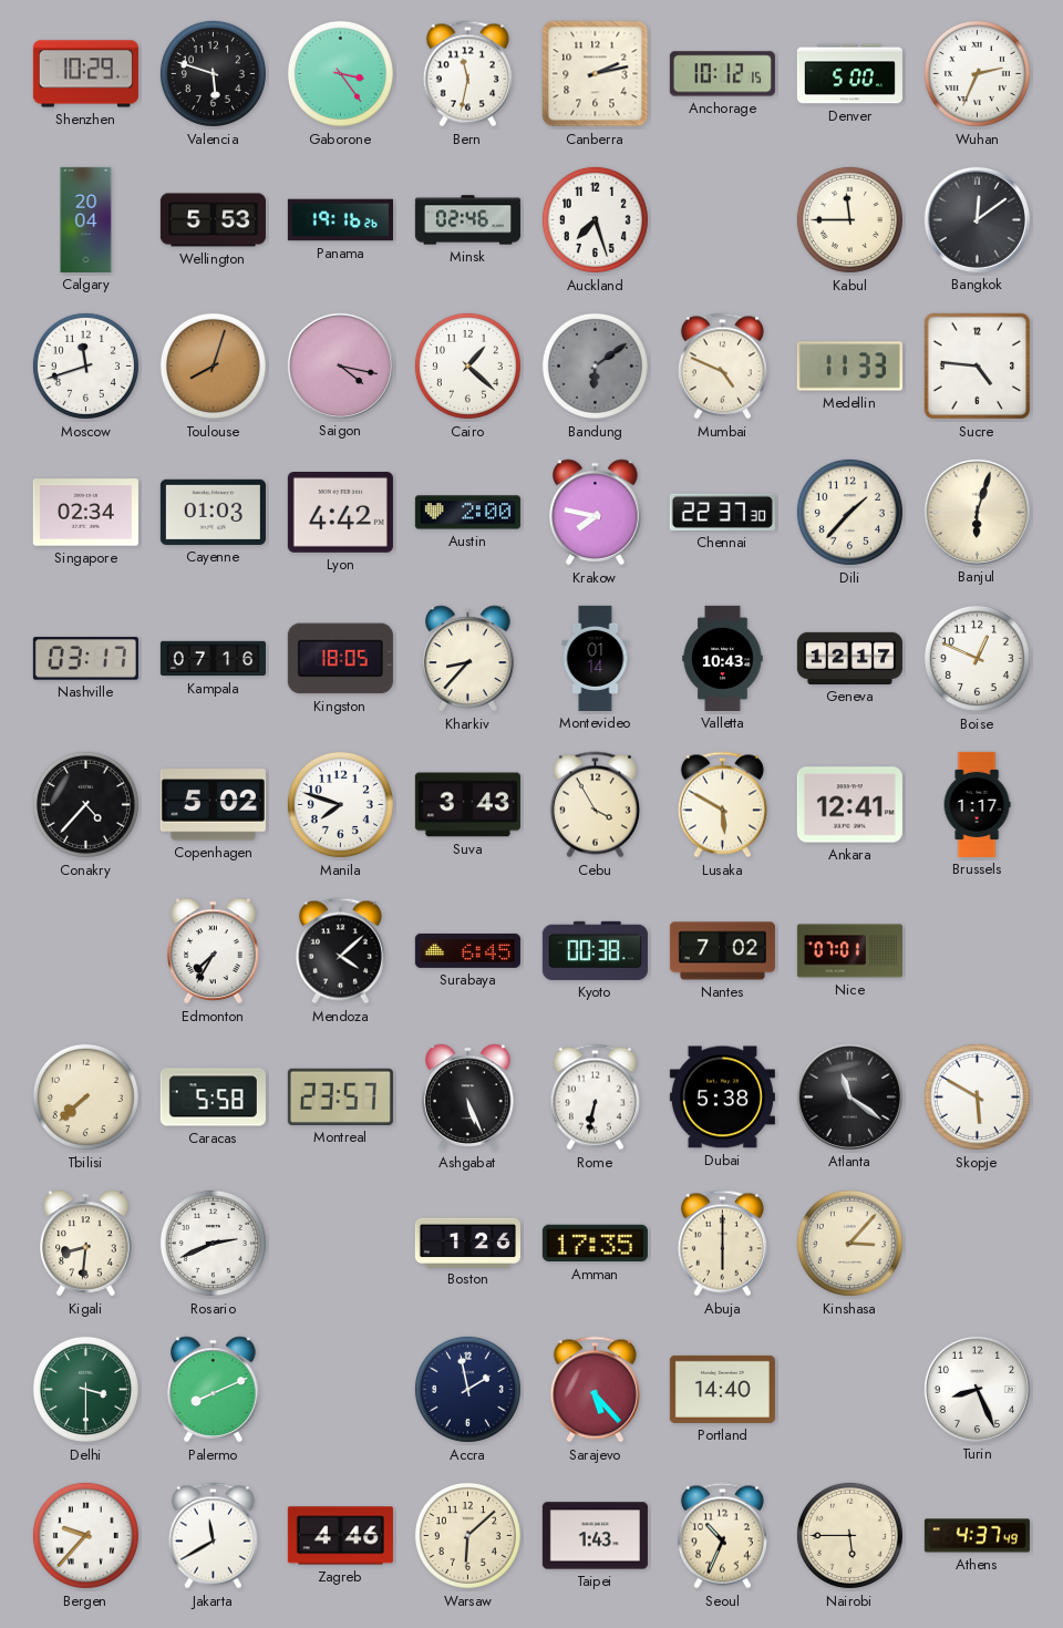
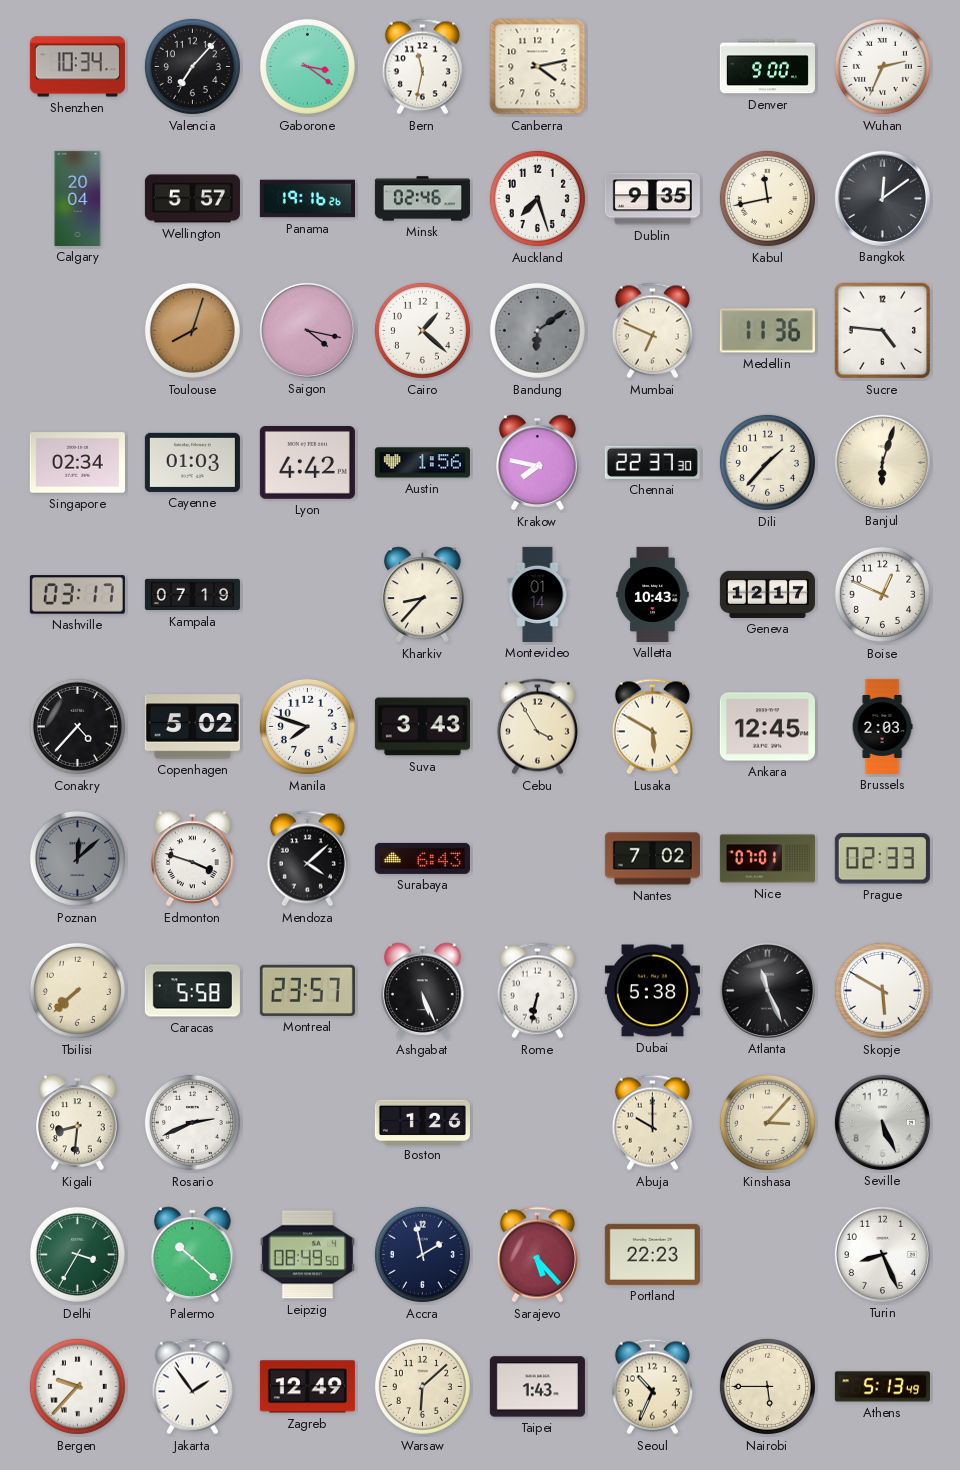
Shenzhen: 10:29 -> 10:34 (77, 67)
Valencia: 5:48 -> 7:07 (192, 66)
Gaborone: 3:24 -> 3:21 (307, 66)
Canberra: 2:13 -> 4:13 (538, 67)
Anchorage: 10:12 -> none (722, 74)
Denver: 5:00 -> 9:00 (767, 67)
Wellington: 5:53 -> 5:57 (192, 199)
Dublin: none -> 9:35 (652, 199)
Kabul: 11:45 -> 11:43 (767, 198)
Moscow: 11:42 -> none (85, 365)
Mumbai: 4:49 -> 6:49 (652, 331)
Medellin: 11:33 -> 11:36 (767, 331)
Austin: 2:00 -> 1:56 (422, 463)
Kampala: 07:16 -> 07:19 (192, 595)
Kingston: 18:05 -> none (340, 659)
Ankara: 12:41 -> 12:45 (767, 727)
Brussels: 1:17 -> 2:03 (882, 726)
Poznan: none -> 12:08 (77, 858)
Edmonton: 7:35 -> 3:48 (193, 859)
Surabaya: 6:45 -> 6:43 (422, 858)
Kyoto: 00:38 -> none (595, 950)
Prague: none -> 02:33 (882, 859)
Atlanta: 11:21 -> 11:26 (767, 990)
Amman: 17:35 -> none (595, 1244)
Abuja: 6:00 -> 10:00 (652, 1123)
Seville: none -> 5:26 (882, 1122)
Delhi: 3:30 -> 3:35 (77, 1254)
Palermo: 8:11 -> 10:22 (193, 1255)
Leipzig: none -> 08:49 (307, 1255)
Portland: 14:40 -> 22:23 (652, 1254)
Jakarta: 11:40 -> 1:54 (192, 1387)
Zagreb: 4:46 -> 12:49 (307, 1387)
Athens: 4:37 -> 5:13 (882, 1387)
